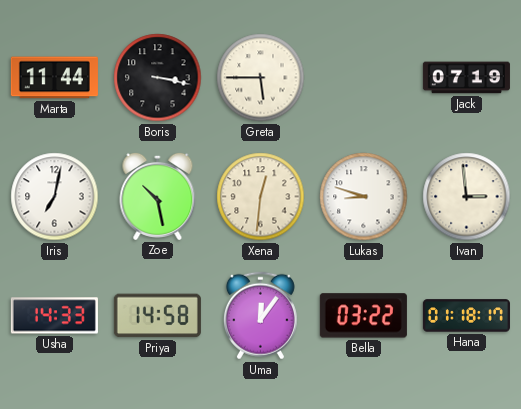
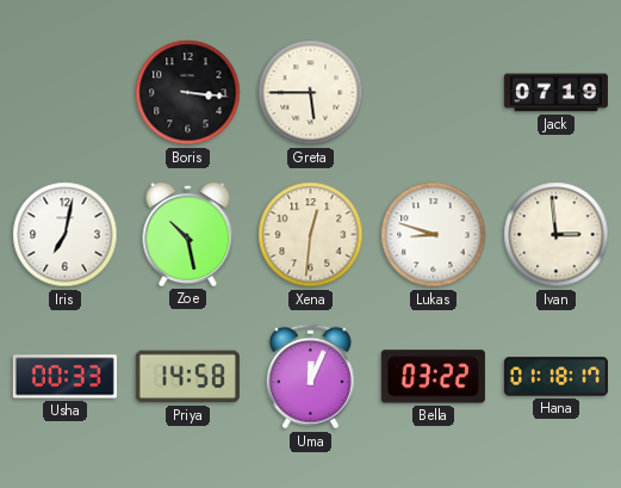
Marta: 11:44 -> none (54, 78)
Boris: 3:17 -> 3:16 (188, 93)
Usha: 14:33 -> 00:33 (64, 377)
Uma: 12:06 -> 12:04 (310, 377)
